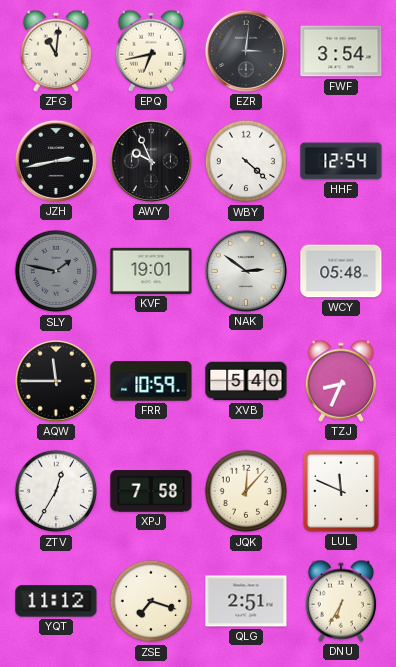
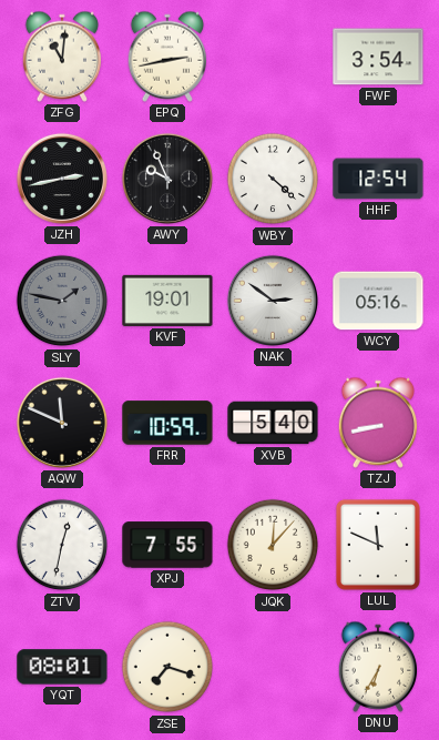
EPQ: 6:43 -> 2:43 (166, 57)
EZR: 3:01 -> none (246, 51)
WCY: 05:48 -> 05:16 (378, 301)
AQW: 11:45 -> 11:49 (62, 423)
TZJ: 8:34 -> 8:43 (377, 423)
ZTV: 12:35 -> 12:32 (62, 545)
XPJ: 7:58 -> 7:55 (167, 545)
YQT: 11:12 -> 08:01 (62, 667)
QLG: 2:51 -> none (246, 601)
